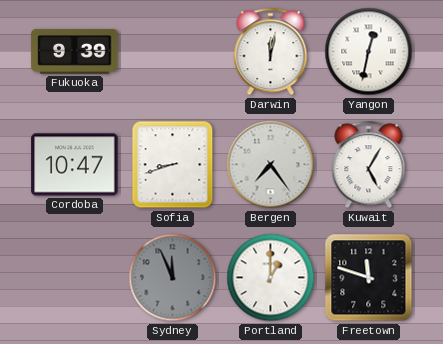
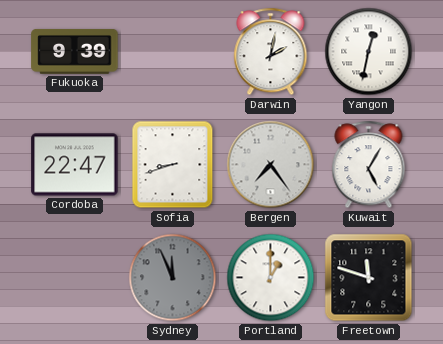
Darwin: 12:02 -> 2:02 (271, 52)
Cordoba: 10:47 -> 22:47 (75, 165)
